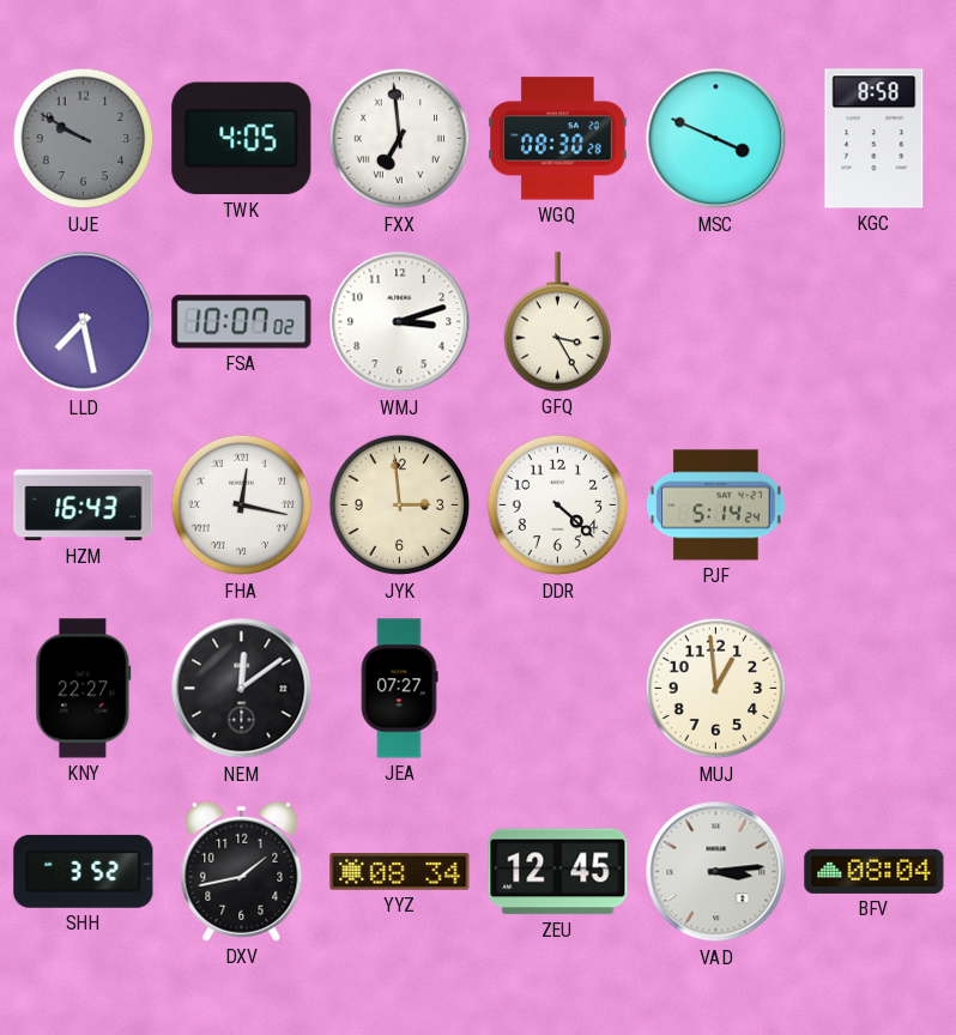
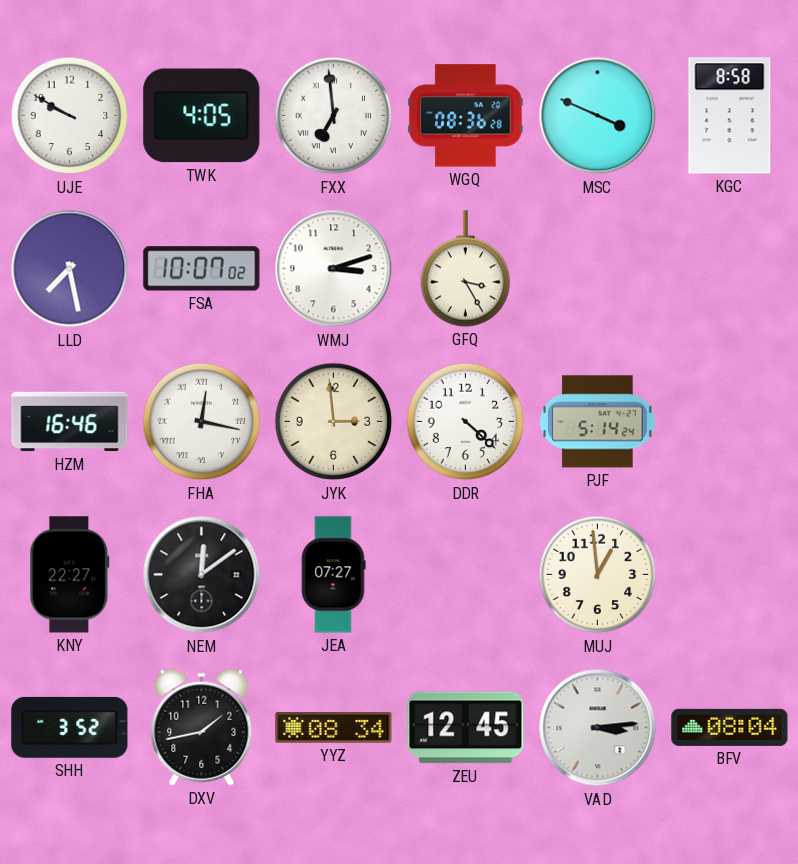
UJE dial: grey -> white (70, 116)
WGQ: 08:30 -> 08:36 (466, 116)
HZM: 16:43 -> 16:46 (70, 422)
